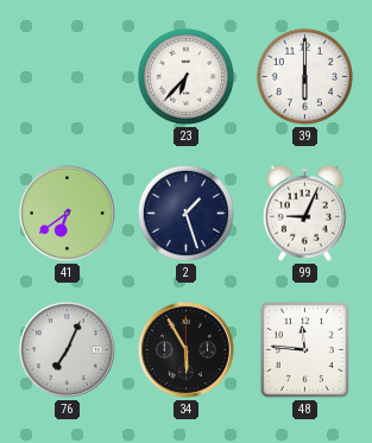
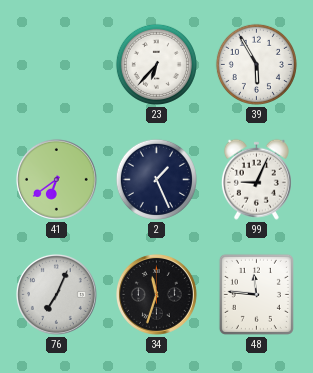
39: 6:00 -> 5:55 (256, 64)
2: 1:27 -> 1:26 (156, 179)
34: 5:55 -> 11:33 (156, 294)
